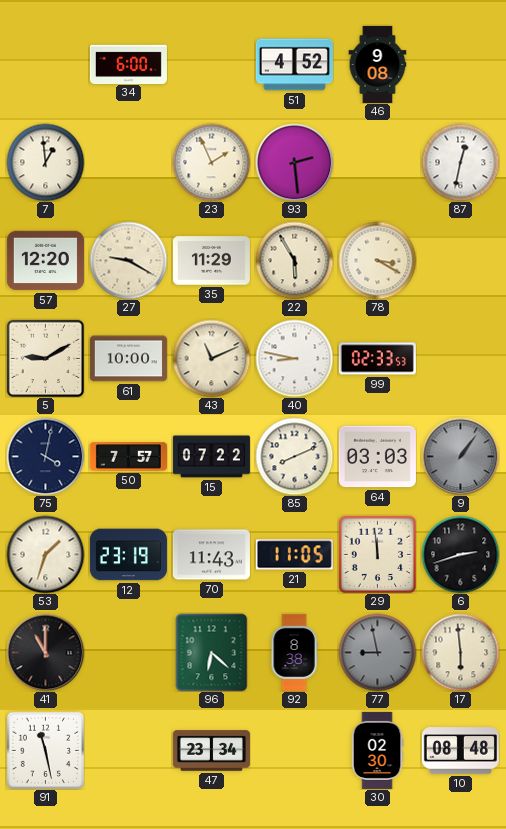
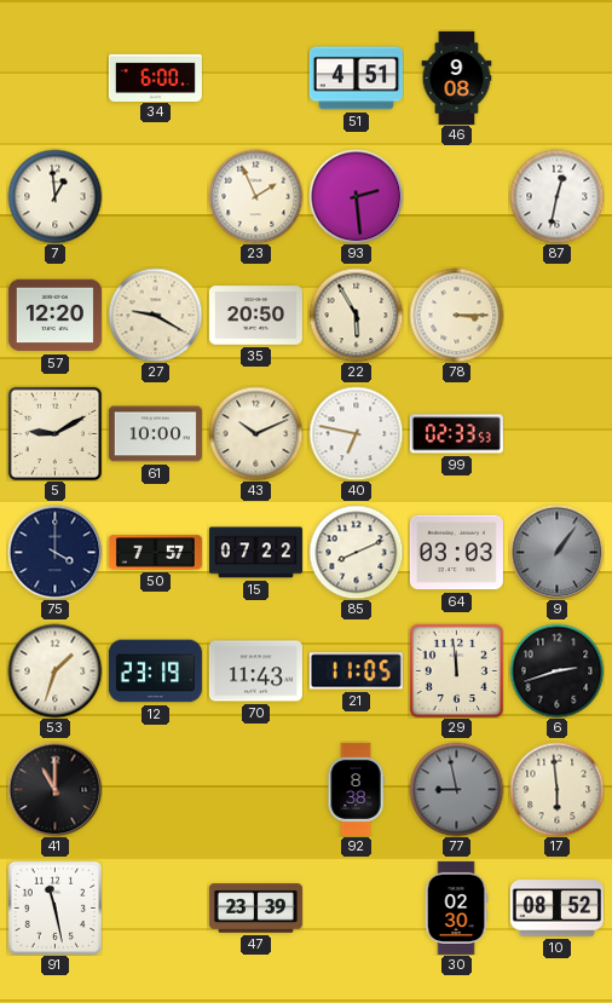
51: 4:52 -> 4:51 (356, 79)
35: 11:29 -> 20:50 (255, 316)
78: 3:20 -> 3:15 (456, 315)
43: 11:11 -> 10:11 (255, 433)
40: 8:47 -> 6:47 (356, 433)
75: 4:02 -> 4:00 (54, 552)
96: 6:22 -> none (212, 652)
47: 23:34 -> 23:39 (255, 909)
10: 08:48 -> 08:52 (556, 909)
